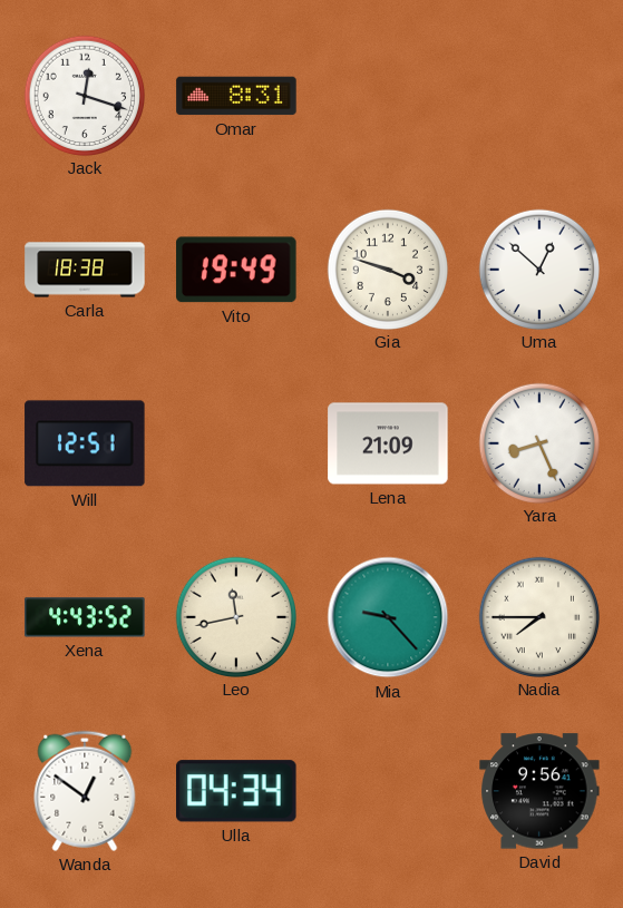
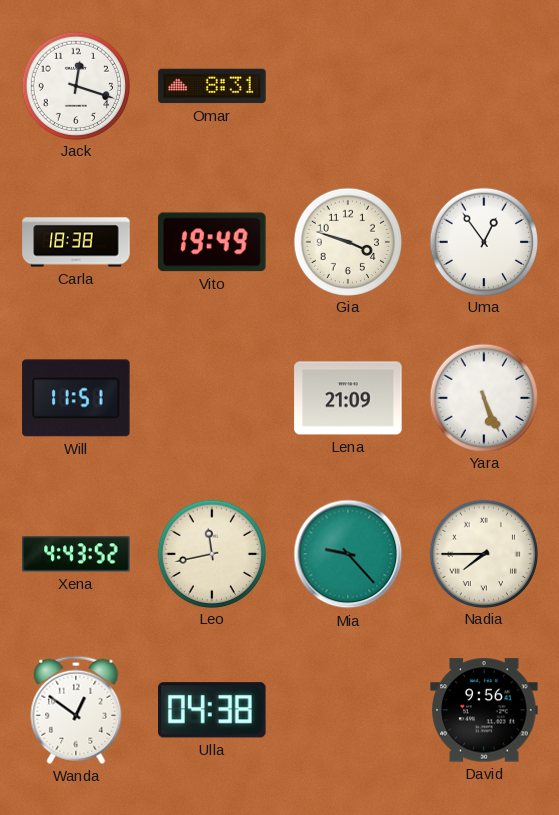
Uma: 12:52 -> 12:54 (483, 241)
Will: 12:51 -> 11:51 (76, 398)
Yara: 8:26 -> 5:26 (483, 397)
Ulla: 04:34 -> 04:38 (213, 710)
